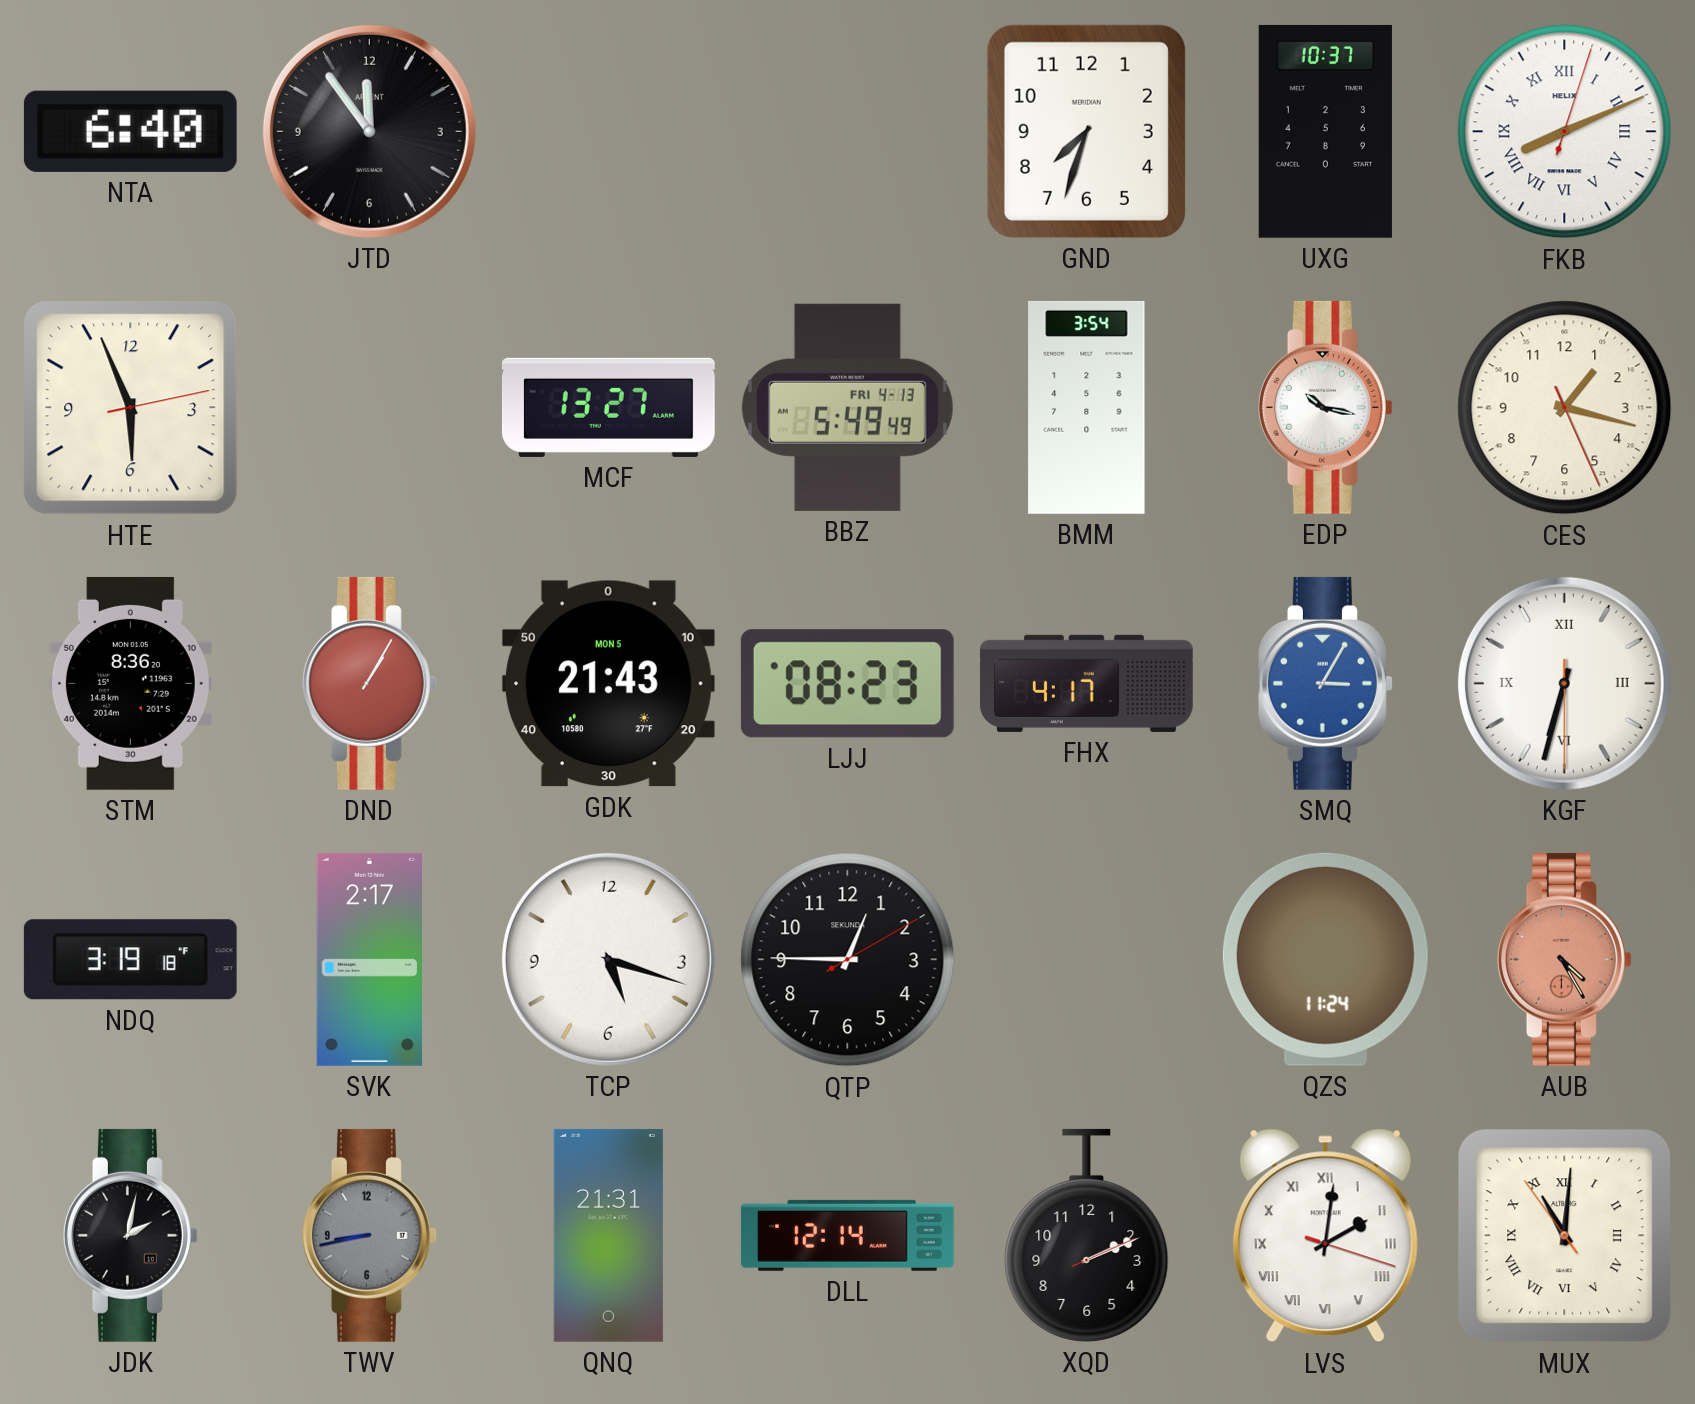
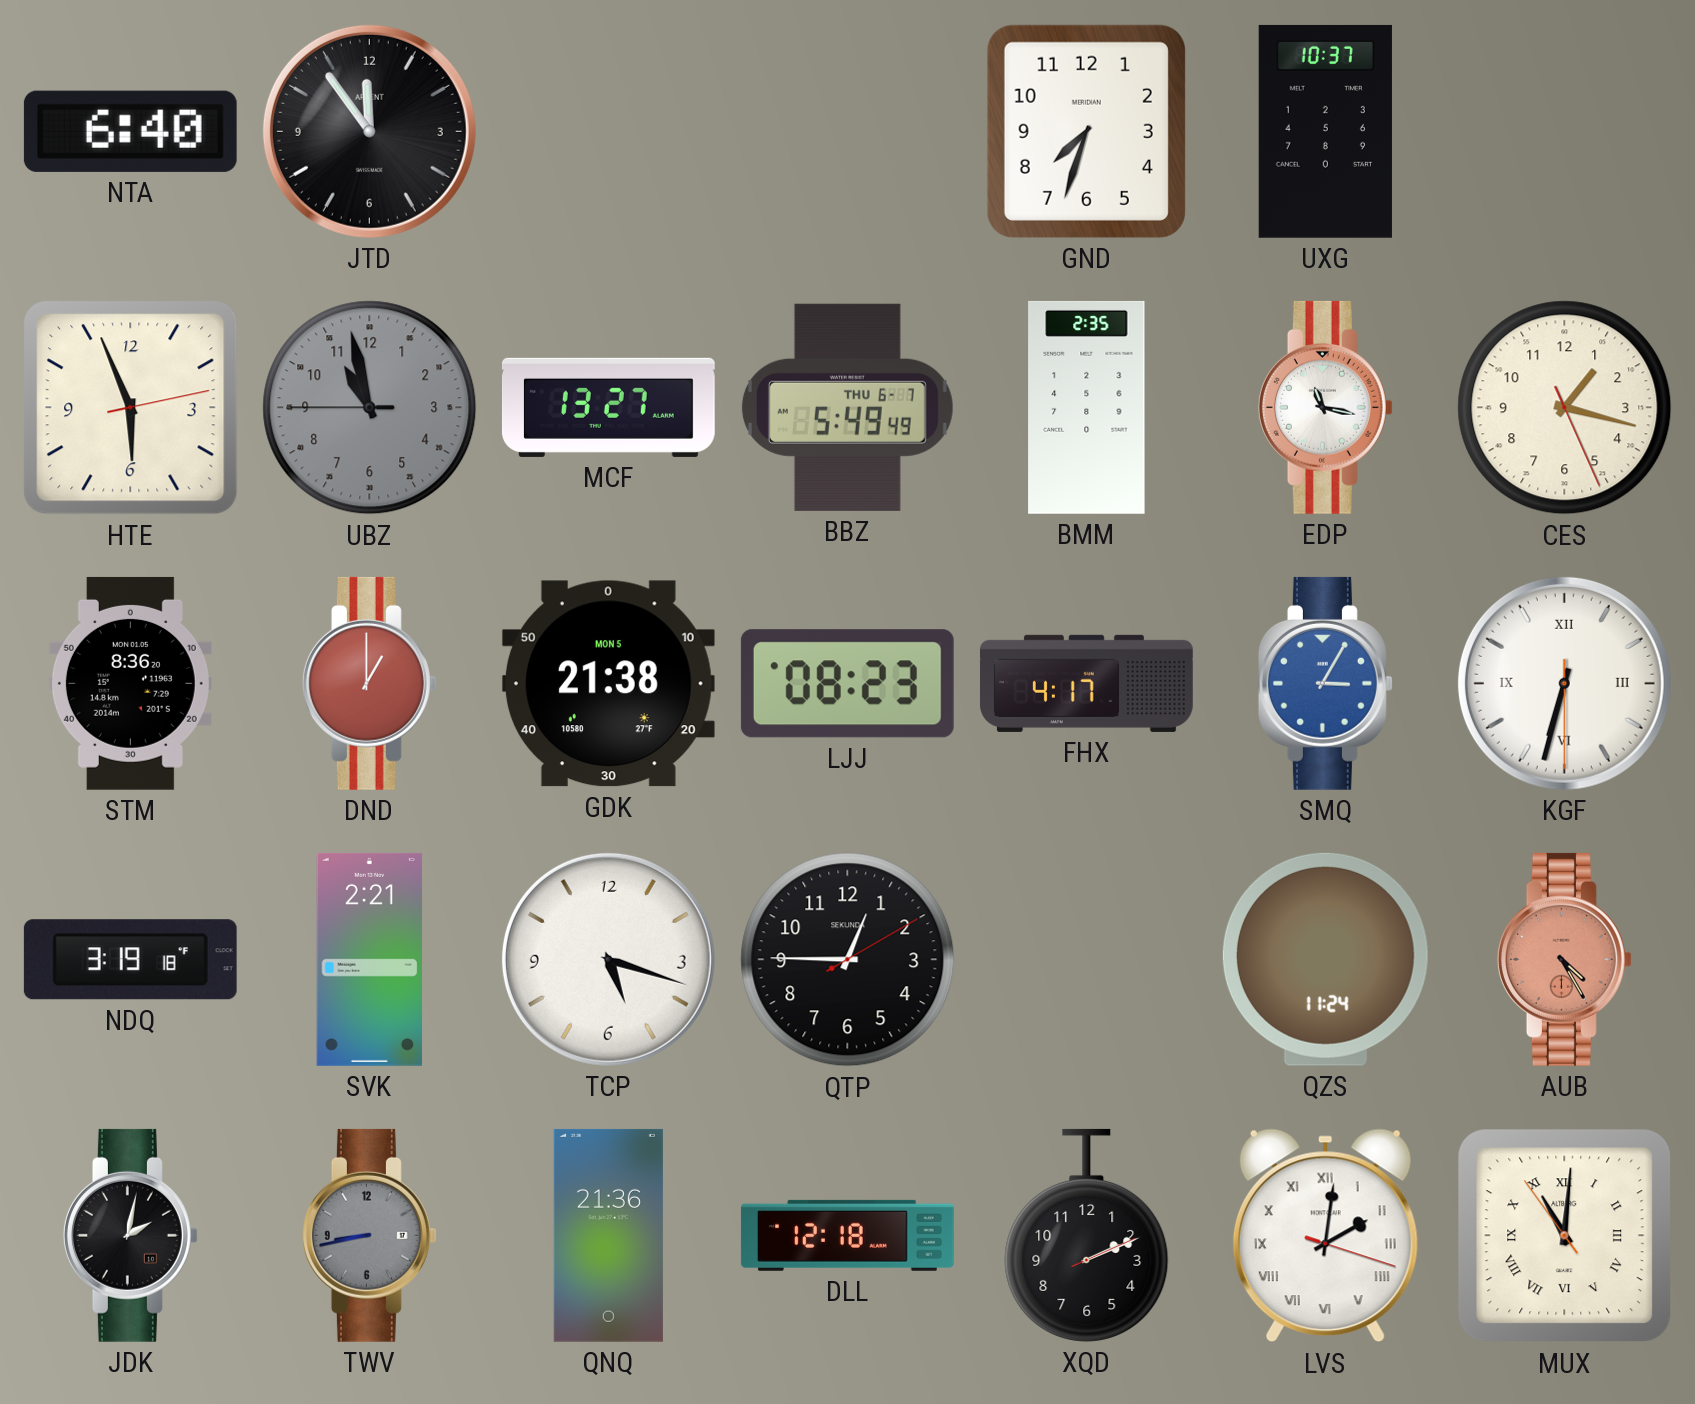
FKB: 8:11 -> none (1565, 132)
UBZ: none -> 10:57 (370, 408)
BBZ date: FRI 4-13 -> THU 6-7 (847, 407)
BMM: 3:54 -> 2:35 (1087, 407)
EDP: 10:17 -> 11:17 (1325, 407)
DND: 1:05 -> 1:00 (369, 683)
GDK: 21:43 -> 21:38 (608, 684)
SVK: 2:17 -> 2:21 (369, 959)
QNQ: 21:31 -> 21:36 (608, 1235)
DLL: 12:14 -> 12:18 (847, 1235)
